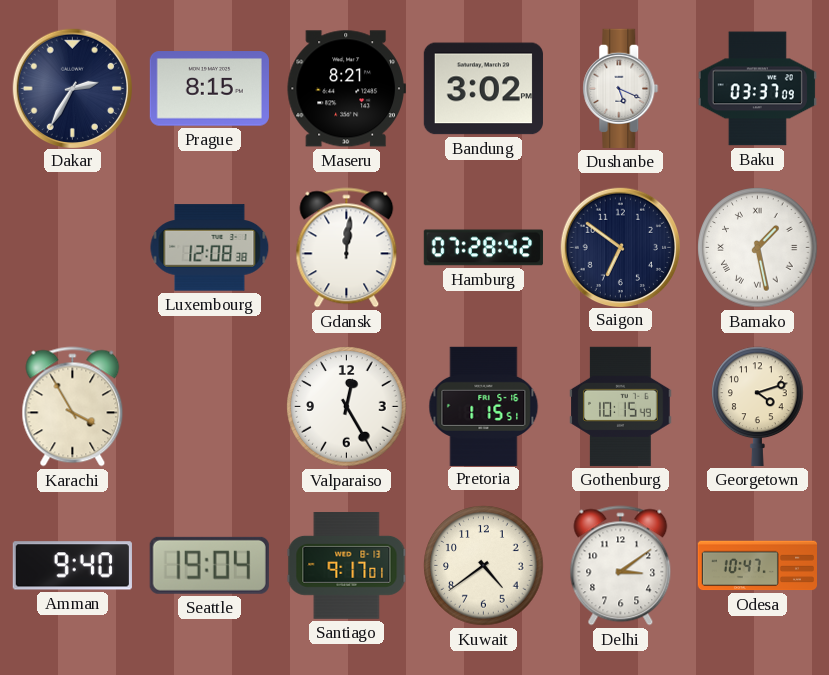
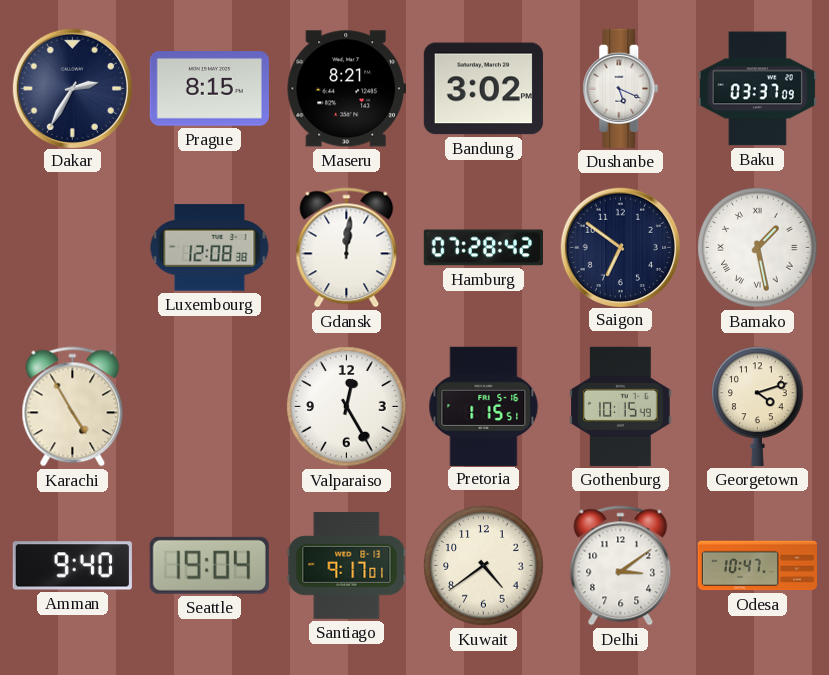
Karachi: 3:55 -> 4:55 (73, 407)
